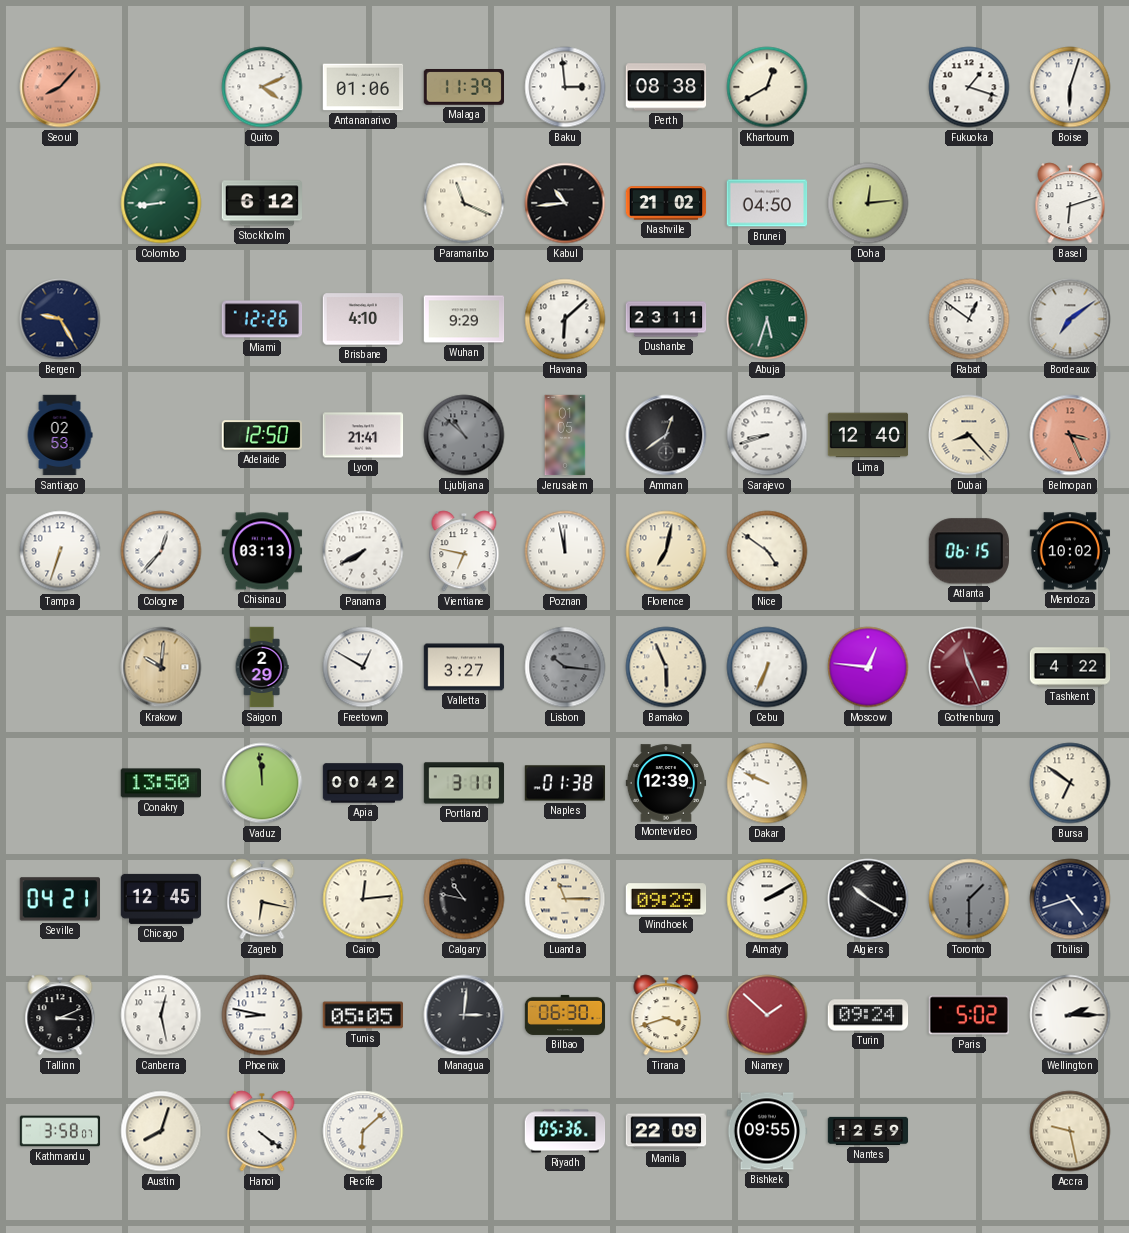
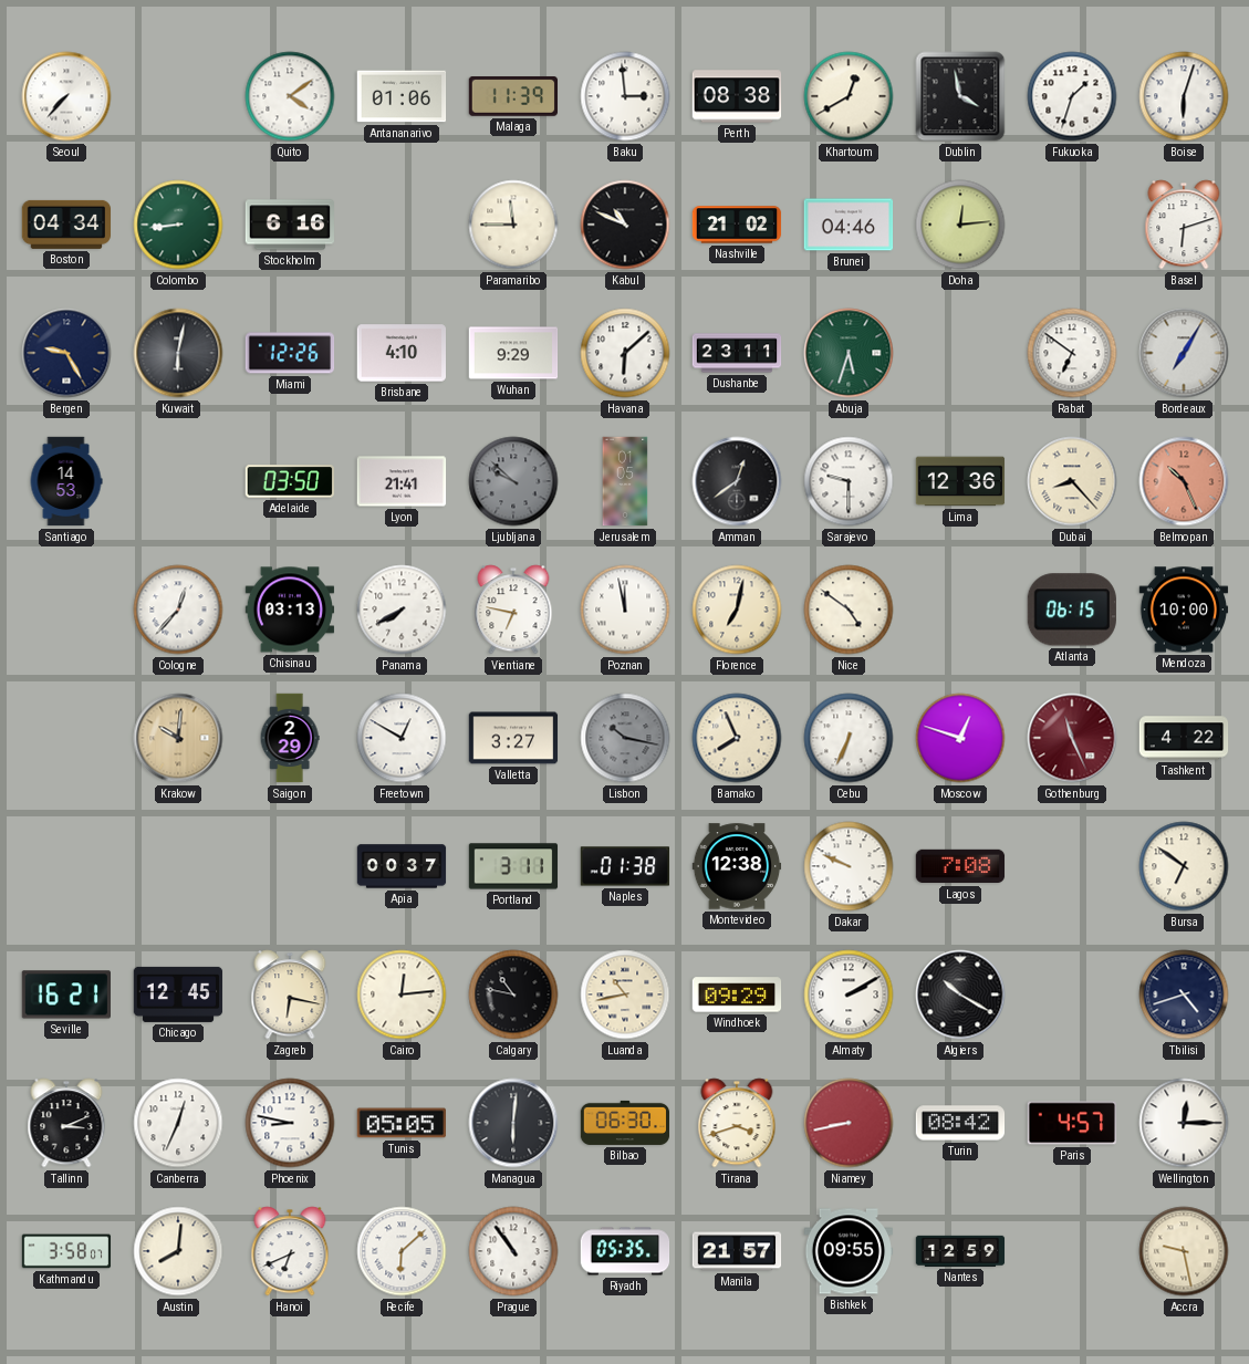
Seoul: 8:07 -> 7:37 (66, 96)
Seoul dial: salmon -> white (66, 96)
Quito: 4:11 -> 4:09 (290, 96)
Dublin: none -> 3:58 (960, 96)
Fukuoka: 1:18 -> 1:33 (1072, 96)
Boston: none -> 04:34 (66, 225)
Stockholm: 6:12 -> 6:16 (290, 225)
Paramaribo: 11:19 -> 11:45 (513, 225)
Kabul: 10:44 -> 10:49 (625, 225)
Brunei: 04:50 -> 04:46 (849, 225)
Kuwait: none -> 6:02 (178, 353)
Rabat: 12:51 -> 6:51 (1072, 353)
Bordeaux: 7:09 -> 7:05 (1184, 353)
Santiago: 02:53 -> 14:53 (66, 481)
Adelaide: 12:50 -> 03:50 (290, 481)
Ljubljana: 10:52 -> 9:52 (513, 481)
Sarajevo: 8:42 -> 9:30 (849, 481)
Lima: 12:40 -> 12:36 (960, 481)
Belmopan: 3:26 -> 10:26 (1184, 481)
Tampa: 6:33 -> none (60, 551)
Mendoza: 10:02 -> 10:00 (1184, 610)
Lisbon: 10:16 -> 10:17 (625, 738)
Bamako: 5:56 -> 7:56 (737, 738)
Moscow: 12:46 -> 12:48 (960, 738)
Conakry: 13:50 -> none (160, 783)
Vaduz: 11:59 -> none (262, 783)
Apia: 00:42 -> 00:37 (402, 866)
Montevideo: 12:39 -> 12:38 (737, 866)
Lagos: none -> 7:08 (960, 866)
Seville: 04:21 -> 16:21 (65, 995)
Luanda: 11:15 -> 10:43 (625, 995)
Toronto: 1:30 -> none (969, 899)
Canberra: 12:28 -> 12:34 (178, 1123)
Managua: 3:01 -> 6:01 (513, 1123)
Niamey: 1:52 -> 8:43 (849, 1123)
Turin: 09:24 -> 08:42 (960, 1123)
Paris: 5:02 -> 4:57 (1072, 1123)
Wellington: 2:15 -> 12:15 (1184, 1123)
Austin: 8:03 -> 8:01 (178, 1251)
Hanoi: 4:21 -> 6:41 (290, 1251)
Prague: none -> 10:54 (513, 1251)
Riyadh: 05:36 -> 05:35 (625, 1251)
Manila: 22:09 -> 21:57 (737, 1251)
